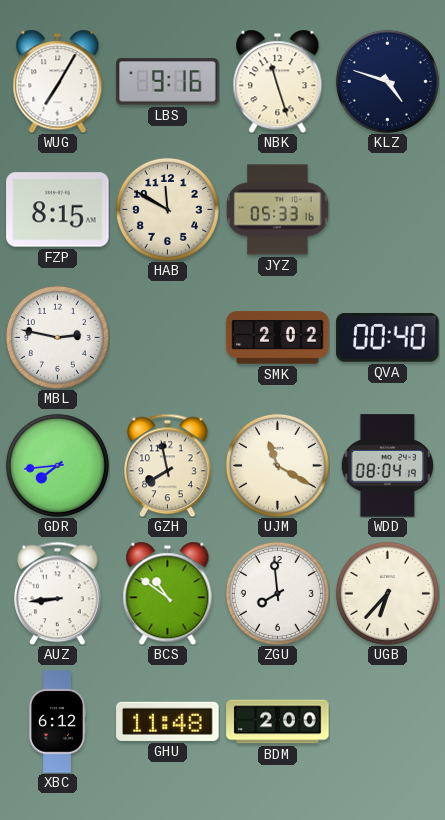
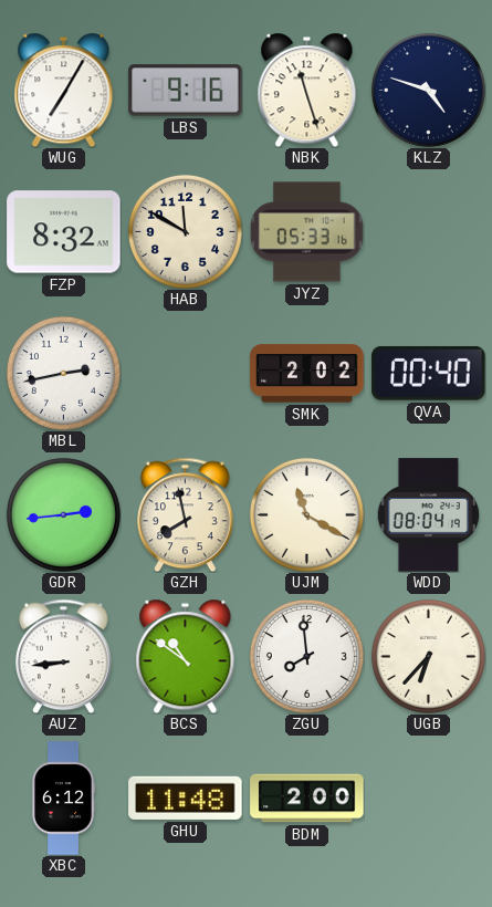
FZP: 8:15 -> 8:32 (64, 232)
MBL: 2:47 -> 2:43 (63, 373)
GDR: 7:44 -> 2:44 (63, 514)
